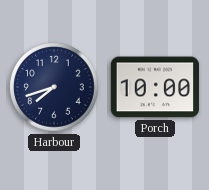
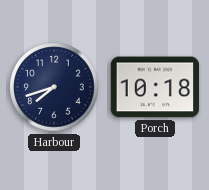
Porch: 10:00 -> 10:18 (155, 87)
